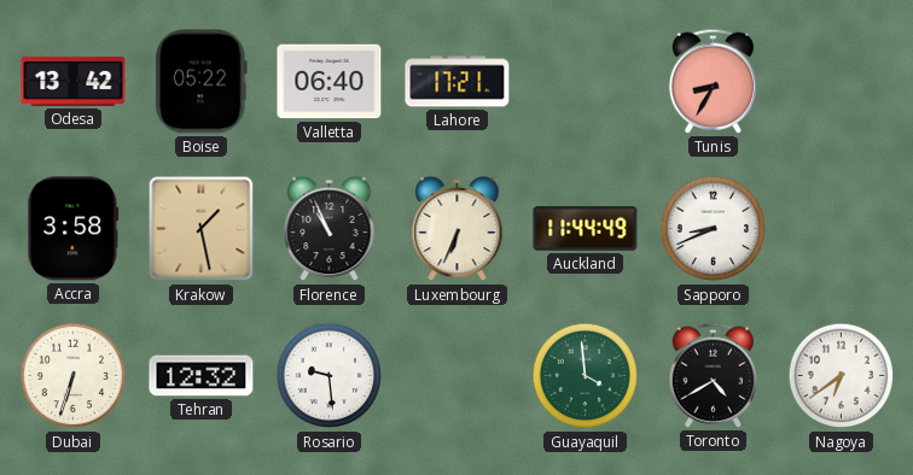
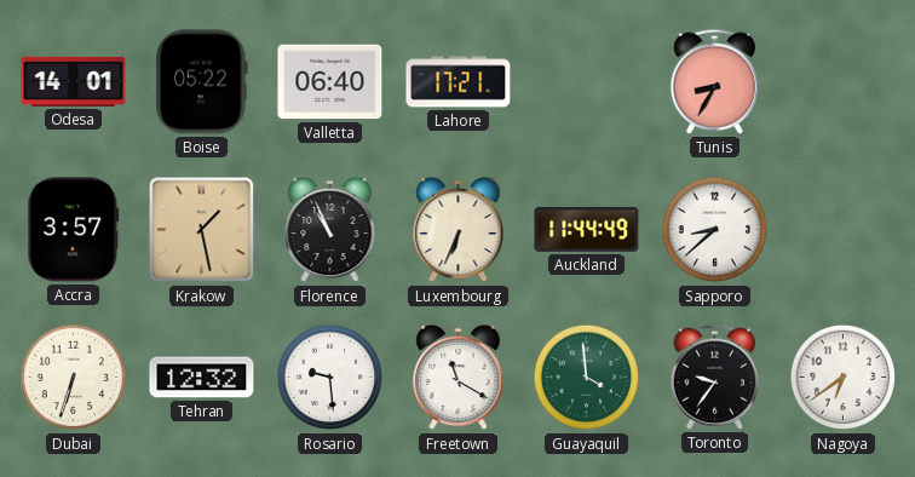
Odesa: 13:42 -> 14:01 (74, 81)
Accra: 3:58 -> 3:57 (74, 230)
Sapporo: 8:41 -> 8:38 (715, 230)
Freetown: none -> 11:20 (459, 378)
Toronto: 4:40 -> 9:36 (715, 377)
